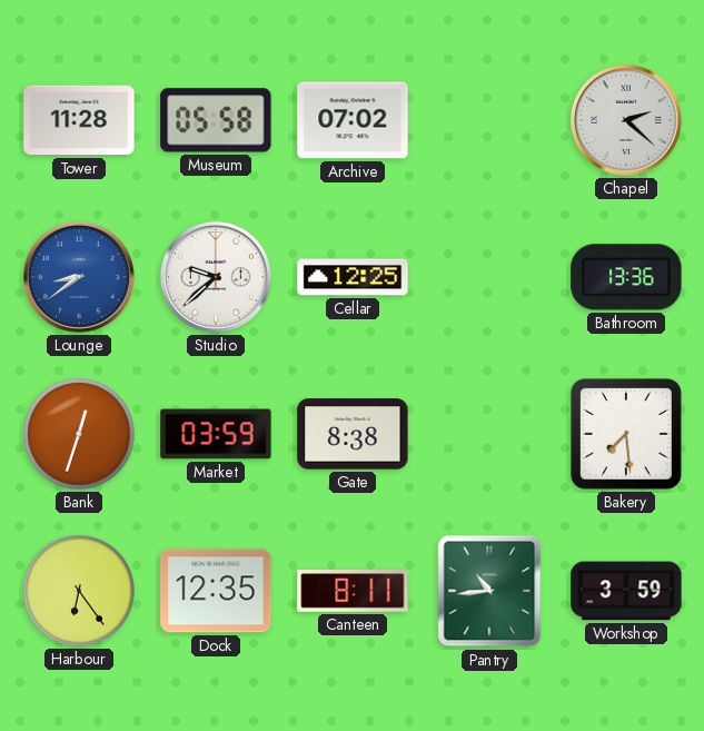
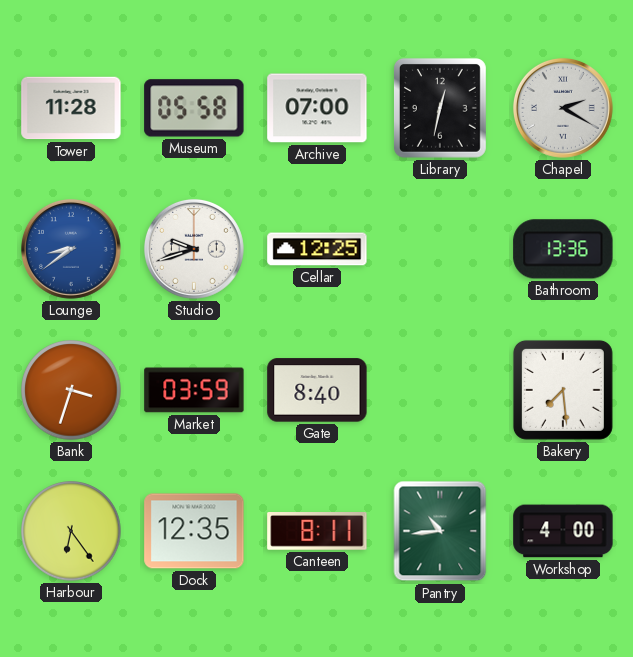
Archive: 07:02 -> 07:00 (317, 108)
Library: none -> 12:32 (440, 108)
Chapel: 2:22 -> 2:20 (563, 108)
Studio: 9:38 -> 9:42 (194, 249)
Bank: 12:33 -> 3:33 (71, 390)
Gate: 8:38 -> 8:40 (317, 390)
Workshop: 3:59 -> 4:00 (563, 531)
